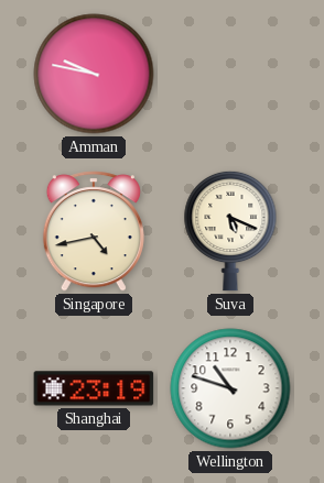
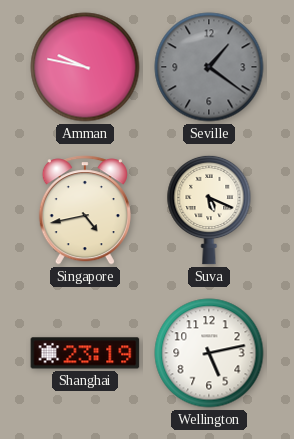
Seville: none -> 1:21 (209, 67)
Wellington: 10:48 -> 5:13 (209, 353)
